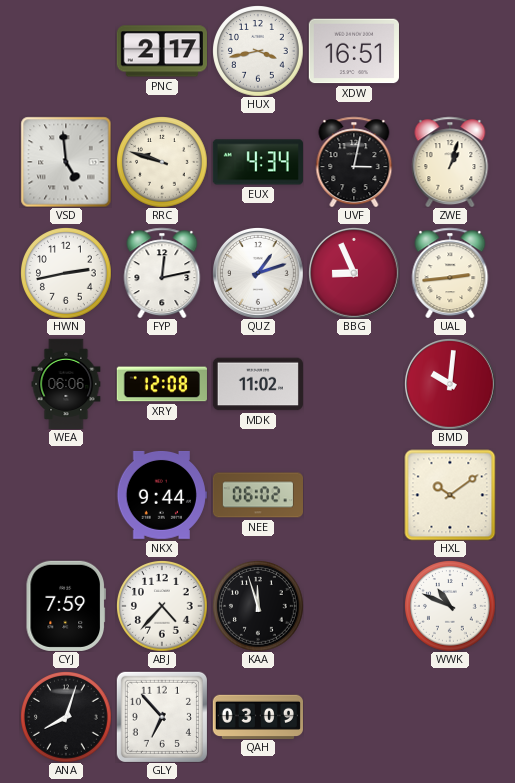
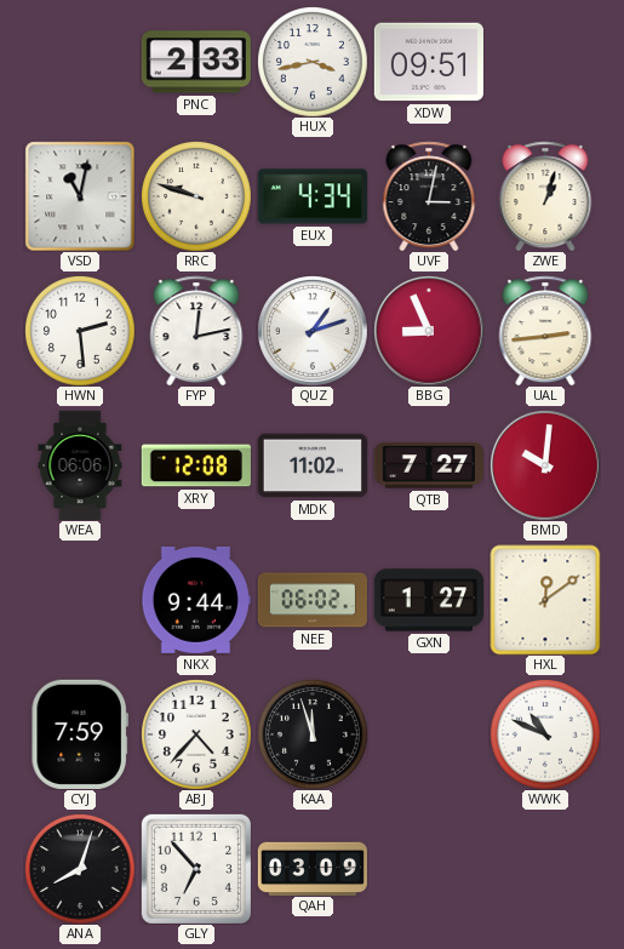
PNC: 2:17 -> 2:33 (196, 62)
XDW: 16:51 -> 09:51 (429, 62)
VSD: 4:59 -> 11:02 (80, 196)
HWN: 2:43 -> 2:29 (80, 331)
QTB: none -> 7:27 (429, 465)
GXN: none -> 1:27 (428, 600)
HXL: 10:09 -> 12:09 (545, 600)
